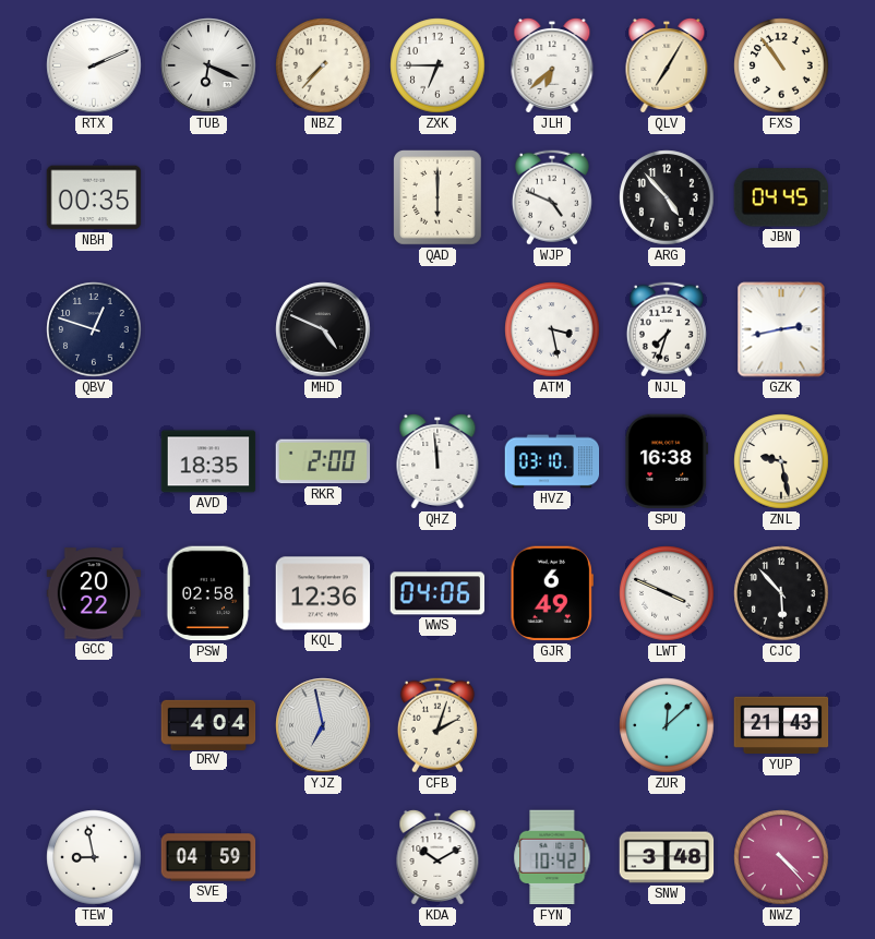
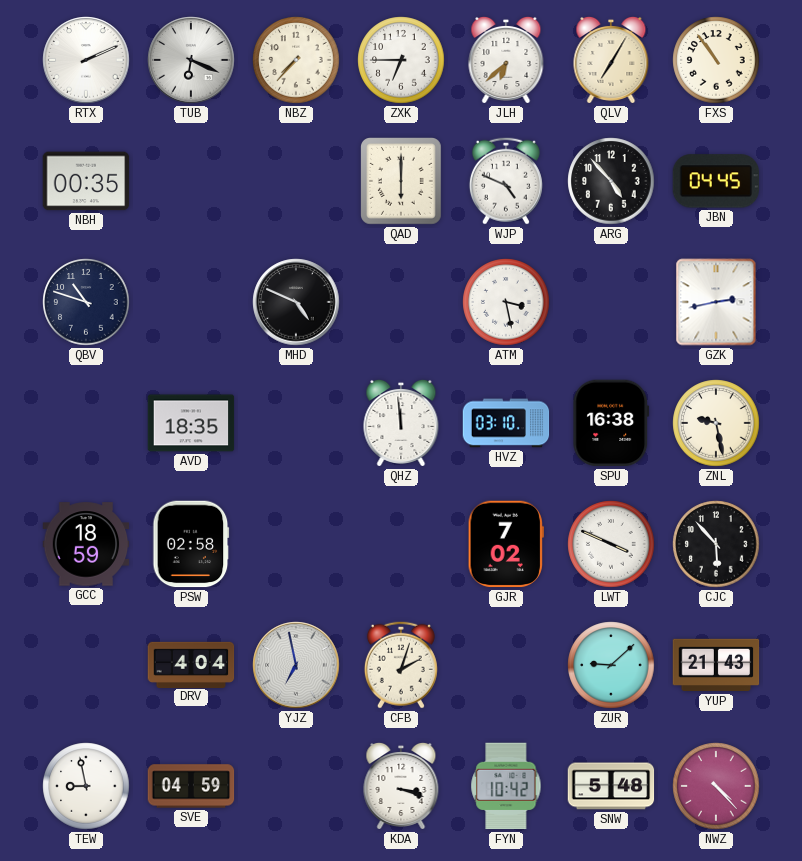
QBV: 12:48 -> 10:48 (86, 302)
NJL: 7:33 -> none (667, 329)
RKR: 2:00 -> none (323, 461)
GCC: 20:22 -> 18:59 (86, 544)
KQL: 12:36 -> none (323, 593)
WWS: 04:06 -> none (437, 593)
GJR: 6:49 -> 7:02 (506, 544)
ZUR: 12:08 -> 9:08 (611, 665)
KDA: 10:10 -> 3:18 (401, 786)
SNW: 3:48 -> 5:48 (611, 786)
